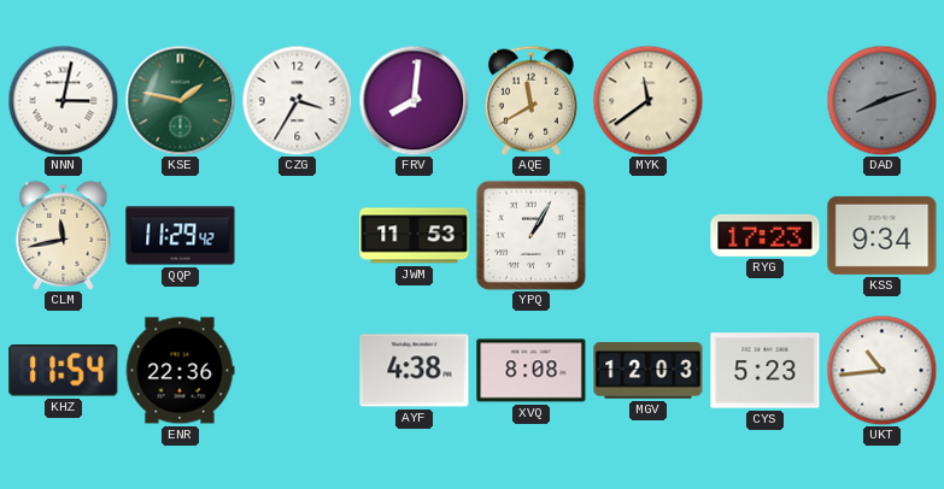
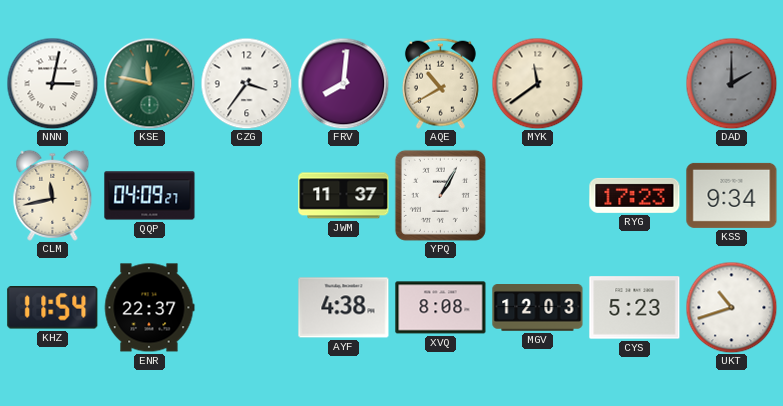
KSE: 1:47 -> 11:47 (149, 83)
CZG: 3:35 -> 3:36 (246, 83)
AQE: 11:40 -> 10:40 (440, 83)
DAD: 8:12 -> 2:00 (731, 83)
QQP: 11:29 -> 04:09 (150, 196)
JWM: 11:53 -> 11:37 (344, 196)
ENR: 22:36 -> 22:37 (149, 308)
UKT: 10:44 -> 10:42 (731, 307)
